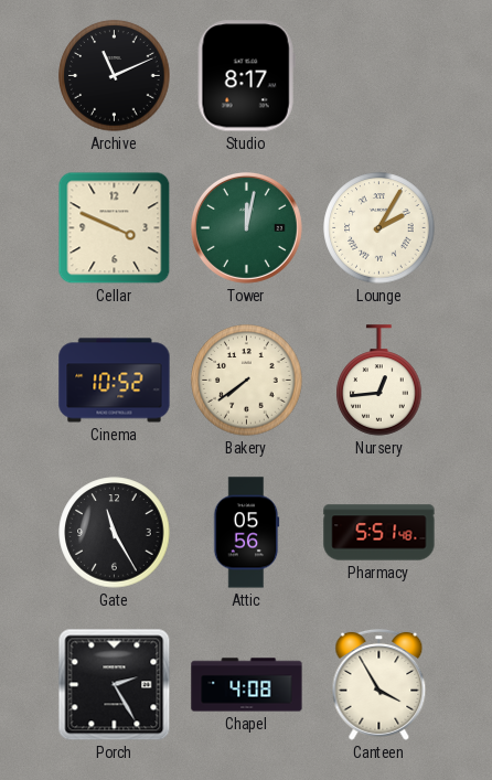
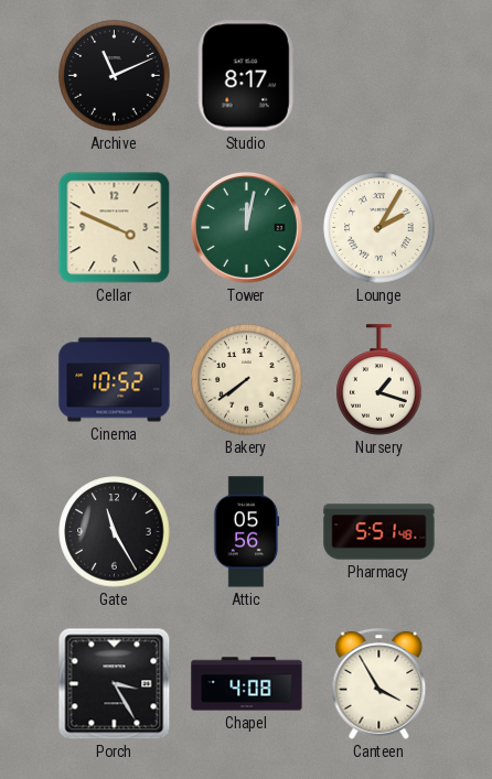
Nursery: 12:44 -> 1:18 (379, 380)
Porch: 2:25 -> 3:25 (115, 684)
